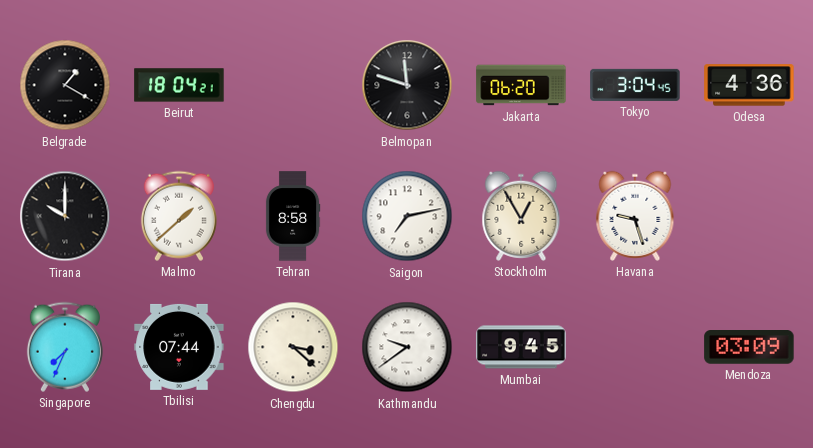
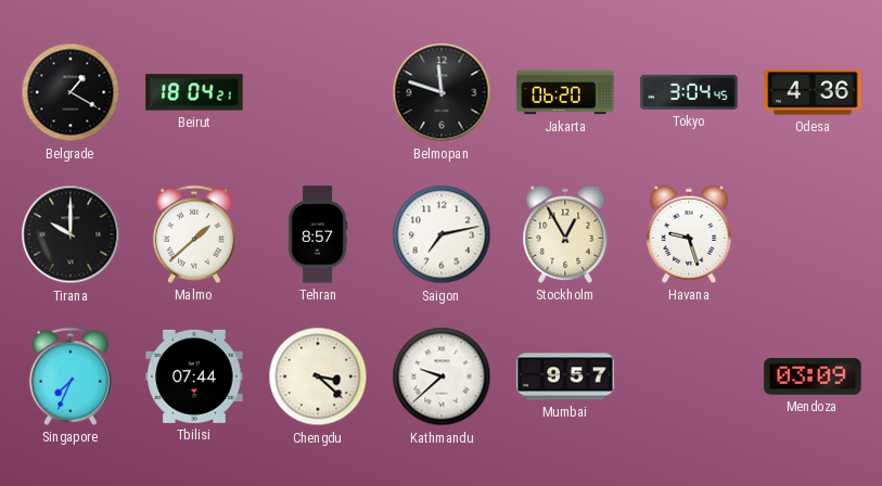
Tehran: 8:58 -> 8:57 (318, 234)
Kathmandu: 9:39 -> 9:38 (442, 376)
Mumbai: 9:45 -> 9:57 (565, 376)
